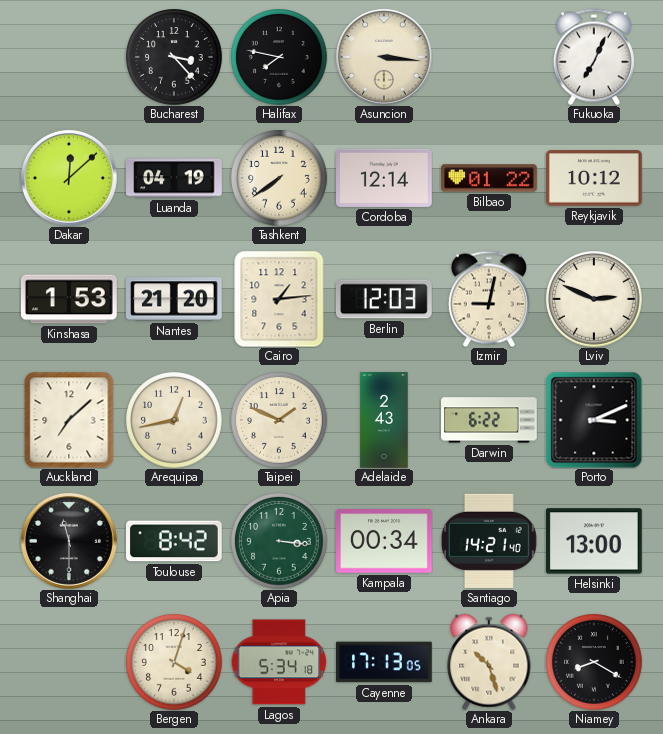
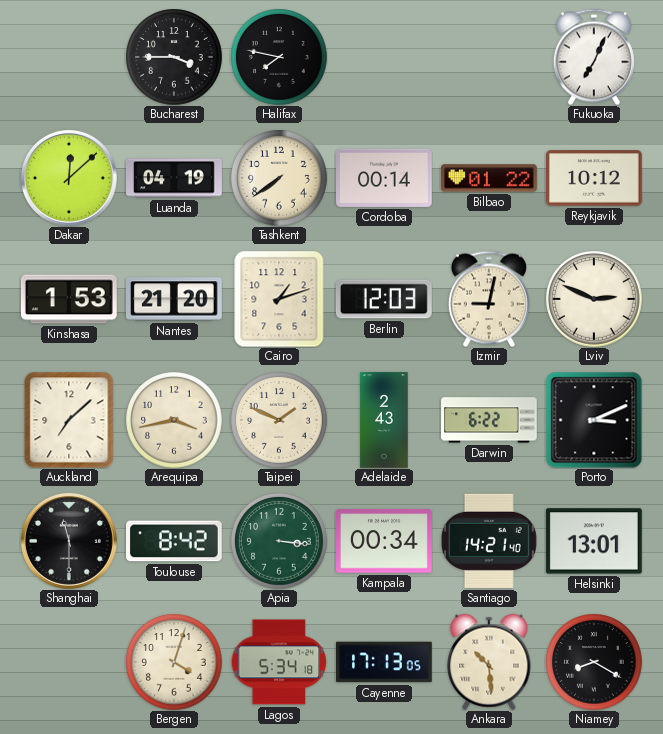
Bucharest: 3:23 -> 3:45 (174, 57)
Asuncion: 3:16 -> none (384, 57)
Cordoba: 12:14 -> 00:14 (385, 178)
Cairo: 1:14 -> 1:12 (279, 299)
Arequipa: 12:43 -> 3:43 (174, 420)
Helsinki: 13:00 -> 13:01 (594, 541)
Ankara: 10:27 -> 10:29 (489, 662)
